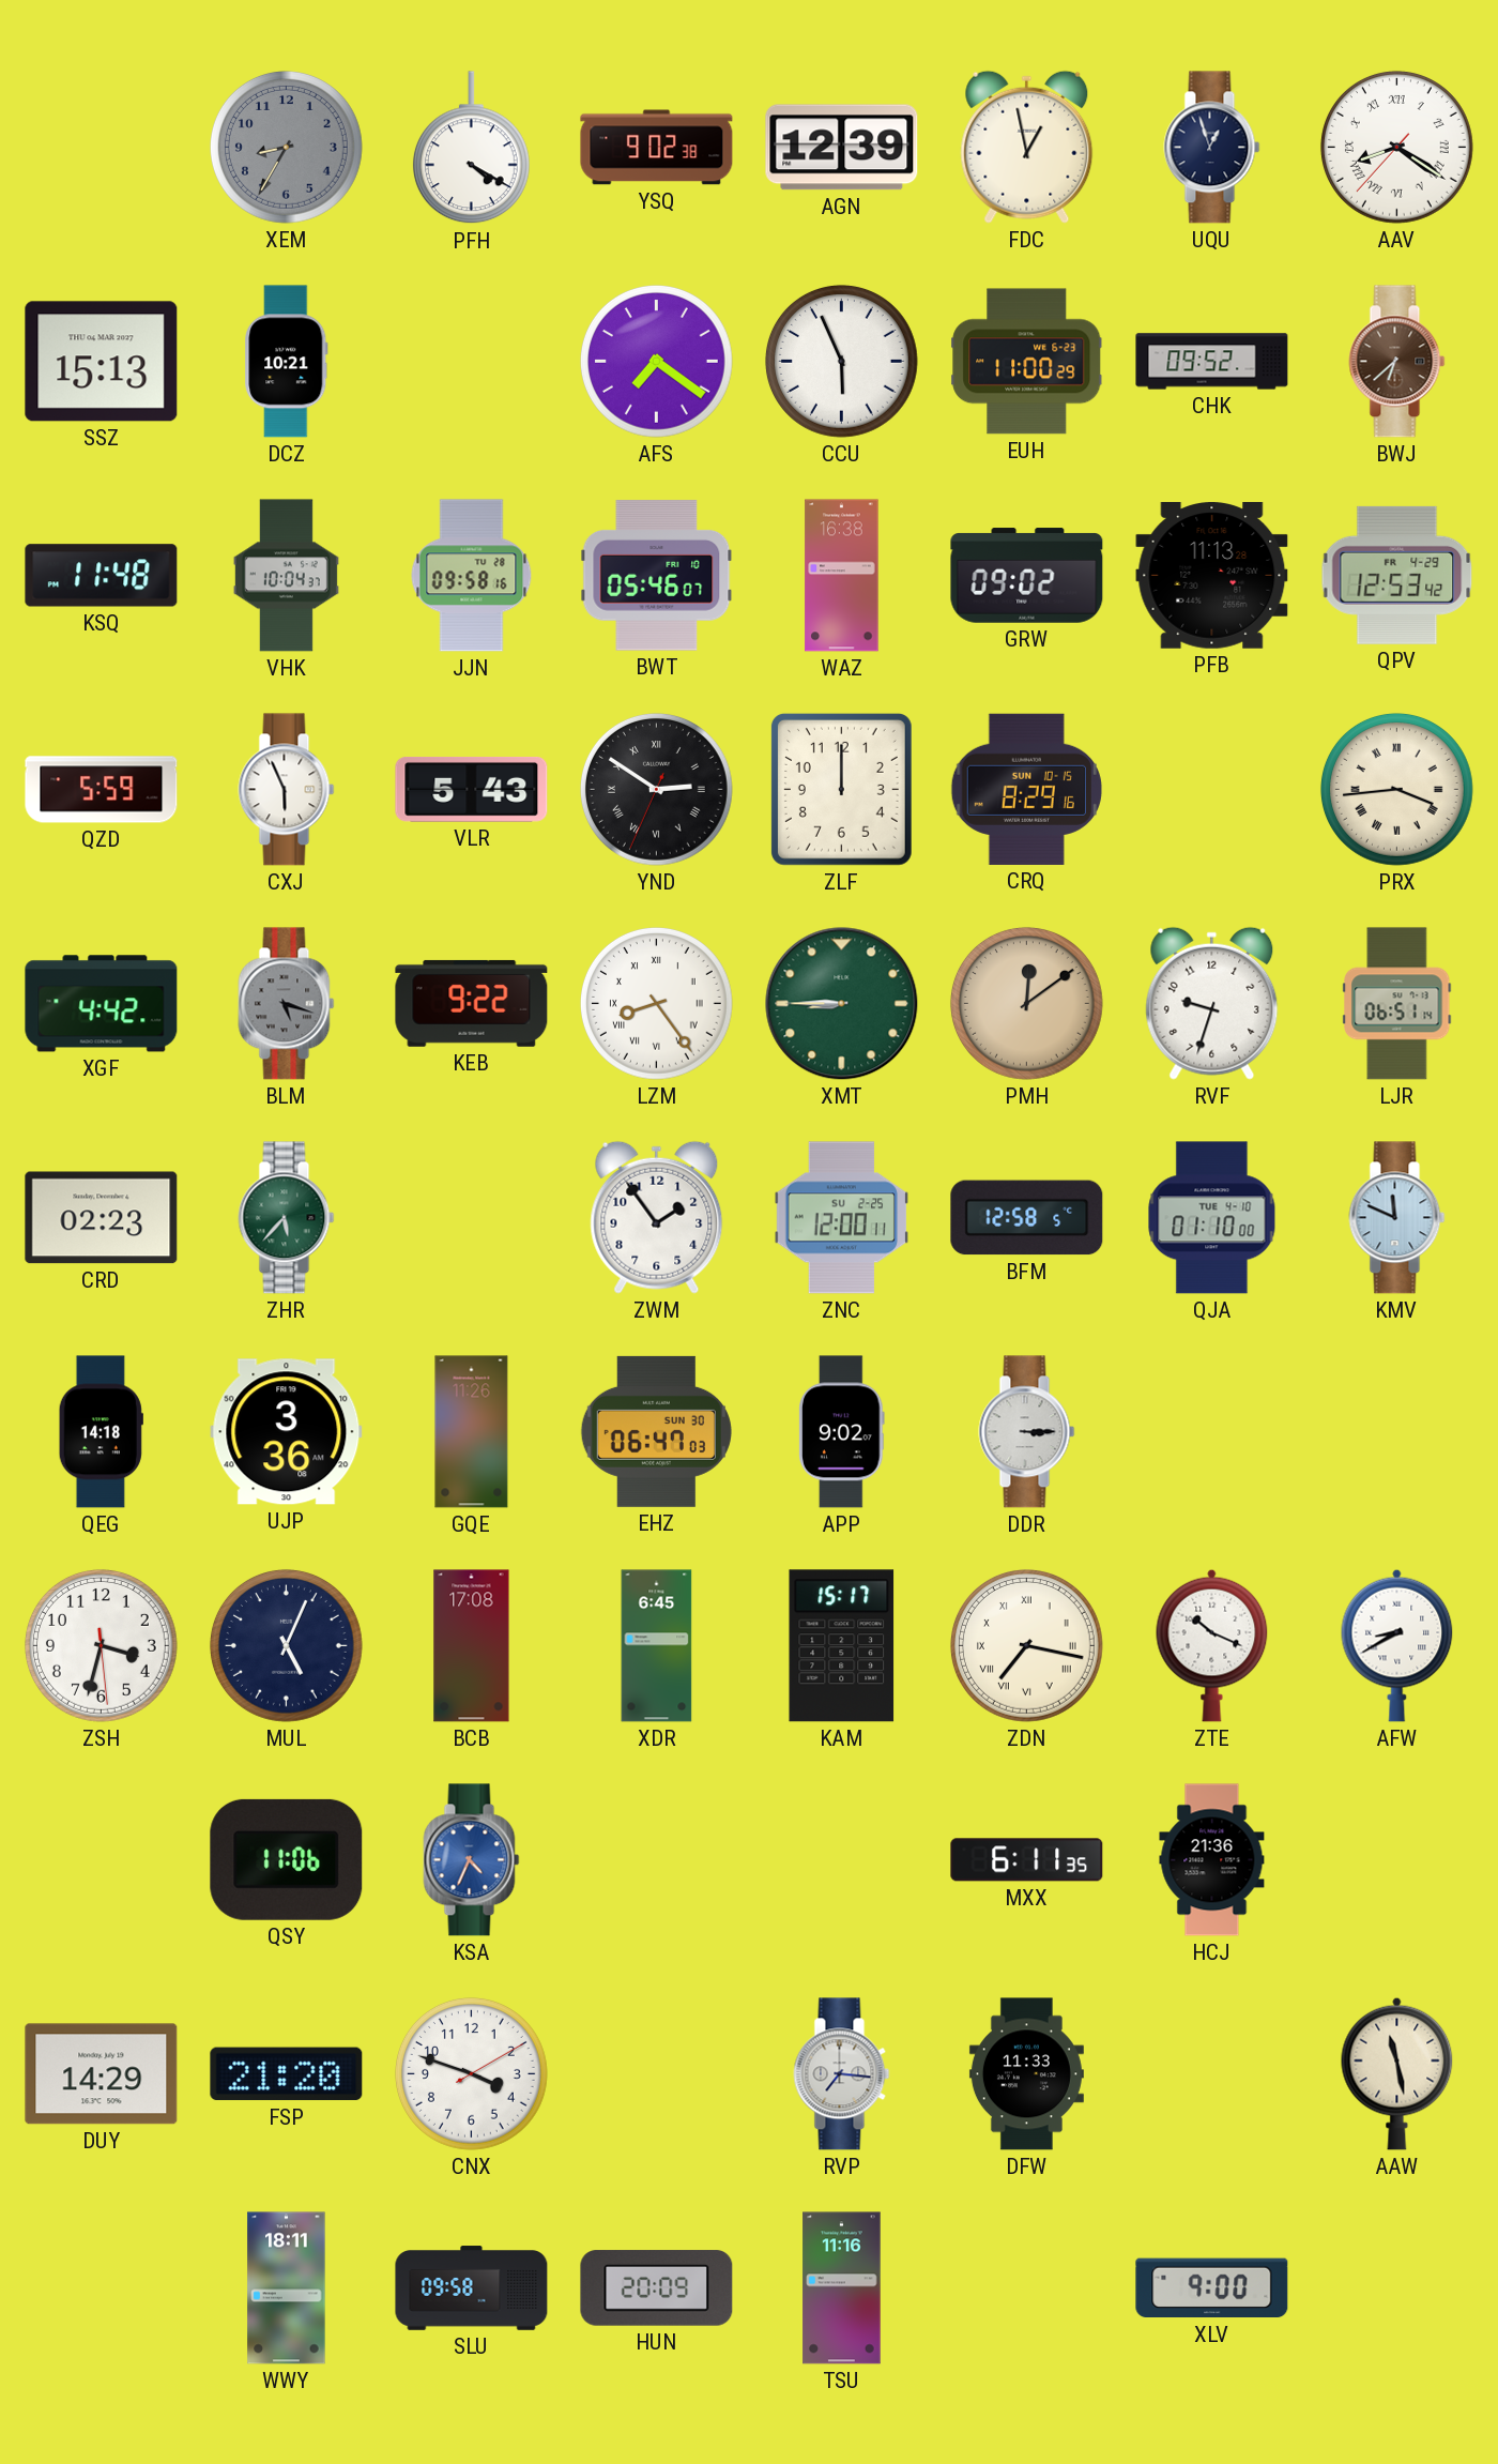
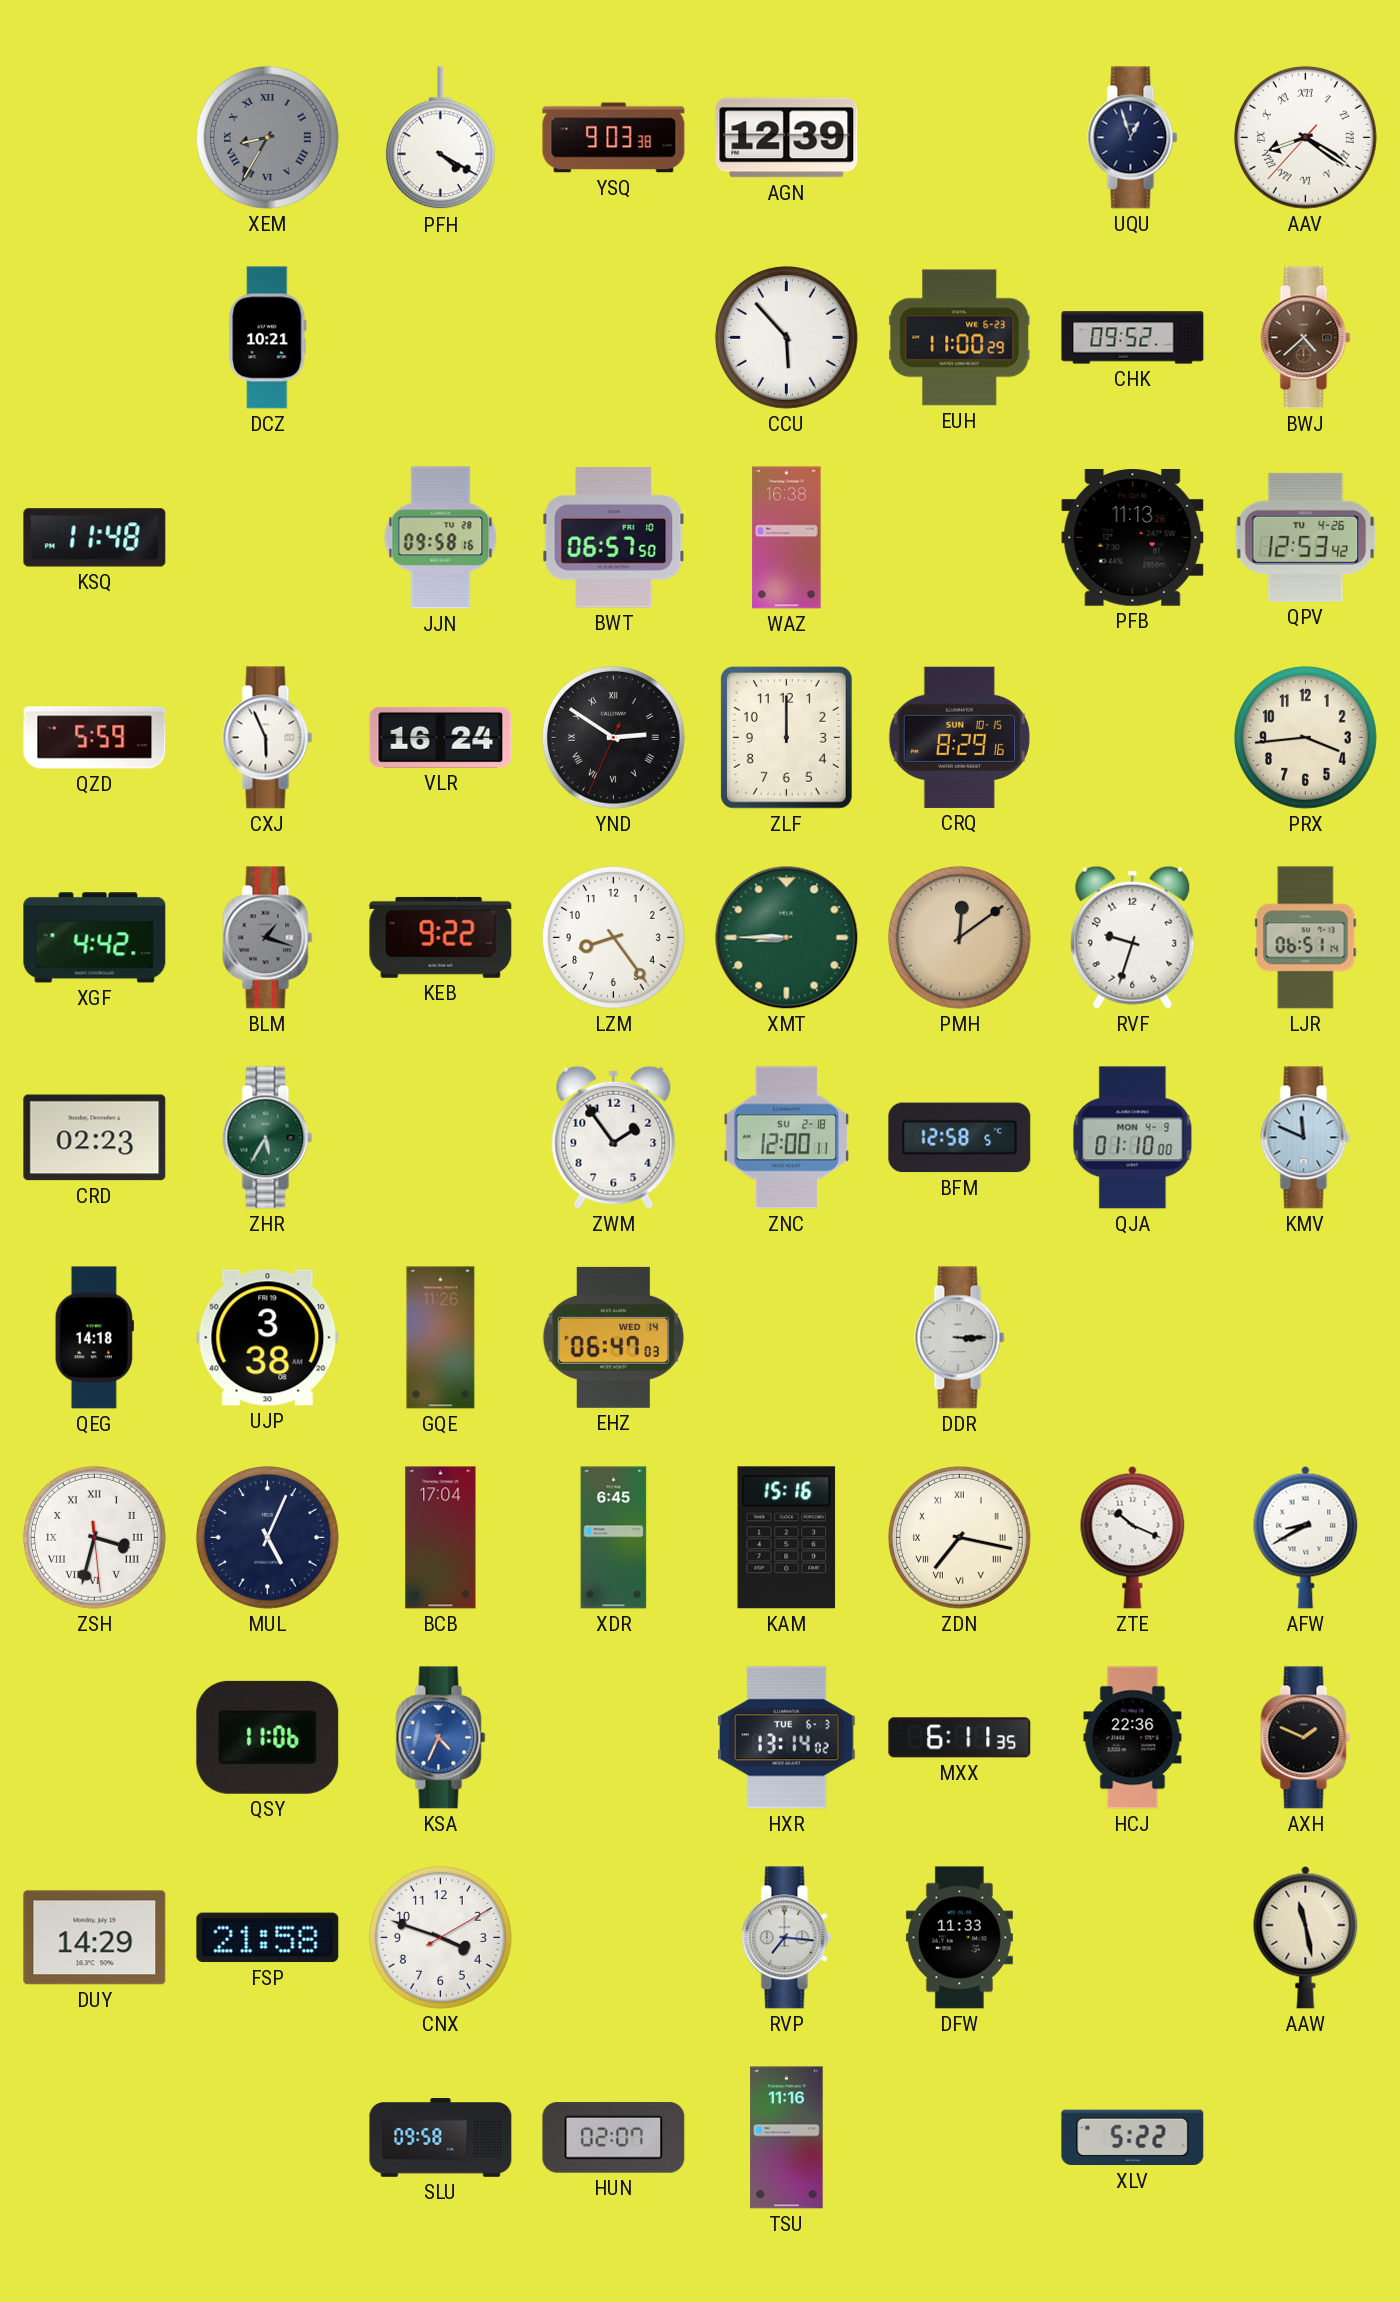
XEM numerals: Arabic -> Roman (267, 137)
YSQ: 9:02 -> 9:03 (614, 138)
FDC: 12:58 -> none (1027, 147)
SSZ: 15:13 -> none (102, 362)
AFS: 7:21 -> none (656, 361)
CCU: 5:56 -> 5:53 (786, 337)
BWJ: 6:38 -> 4:38 (1306, 338)
VHK: 10:04 -> none (286, 576)
BWT: 05:46 -> 06:57 (614, 538)
GRW: 09:02 -> none (1027, 576)
QPV date: FR 4-29 -> TU 4-26 (1306, 537)
VLR: 5:43 -> 16:24 (441, 738)
PRX numerals: Roman -> Arabic (1305, 737)
BLM: 5:18 -> 1:18 (268, 938)
LZM numerals: Roman -> Arabic (613, 937)
ZHR: 5:37 -> 5:35 (268, 1138)
ZNC date: SU 2-25 -> SU 2-18 (787, 1138)
QJA date: TUE 4-10 -> MON 4-9 (1133, 1138)
UJP: 3:36 -> 3:38 (268, 1338)
EHZ date: SUN 30 -> WED 14 (613, 1337)
APP: 9:02 -> none (842, 1432)
ZSH numerals: Arabic -> Roman (94, 1537)
BCB: 17:08 -> 17:04 (441, 1538)
KAM: 15:17 -> 15:16 (787, 1538)
HXR: none -> 13:14 (787, 1738)
HCJ: 21:36 -> 22:36 (1133, 1738)
AXH: none -> 1:49 (1306, 1738)
FSP: 21:20 -> 21:58 (268, 1938)
WWY: 18:11 -> none (287, 2288)
HUN: 20:09 -> 02:07 (614, 2138)
XLV: 9:00 -> 5:22 (1133, 2138)
